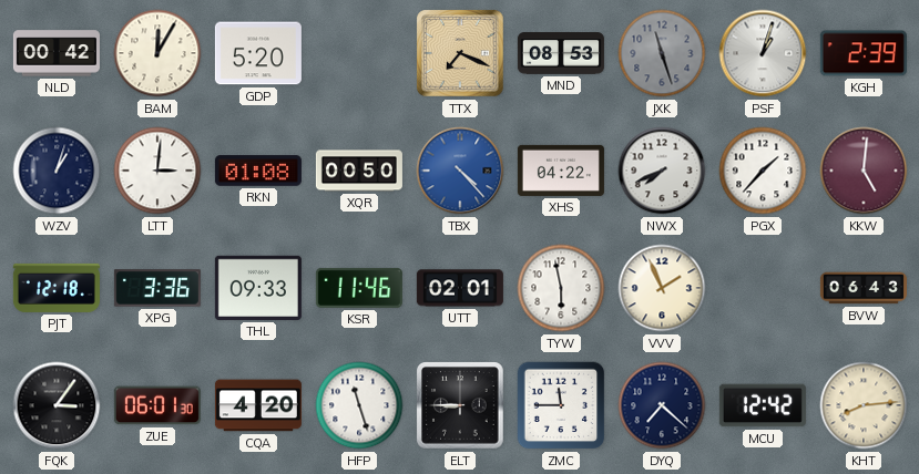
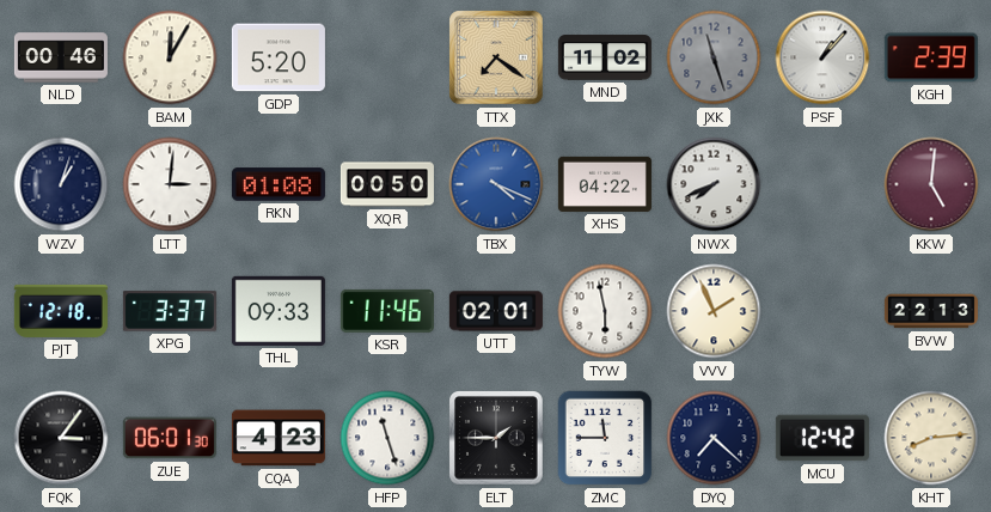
NLD: 00:42 -> 00:46 (61, 57)
TTX: 7:19 -> 7:21 (497, 59)
MND: 08:53 -> 11:02 (605, 57)
PSF: 1:03 -> 1:07 (822, 57)
TBX: 4:23 -> 4:19 (496, 184)
PGX: 1:37 -> none (763, 171)
XPG: 3:36 -> 3:37 (170, 311)
BVW: 06:43 -> 22:13 (931, 311)
CQA: 4:20 -> 4:23 (279, 438)
ELT: 8:45 -> 1:45 (497, 439)
